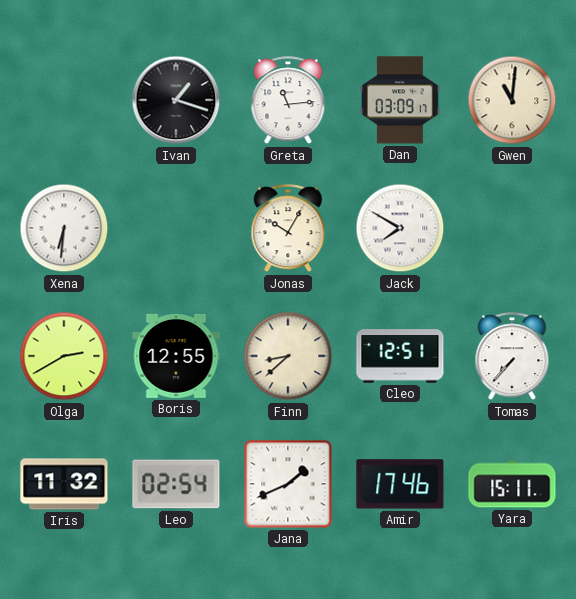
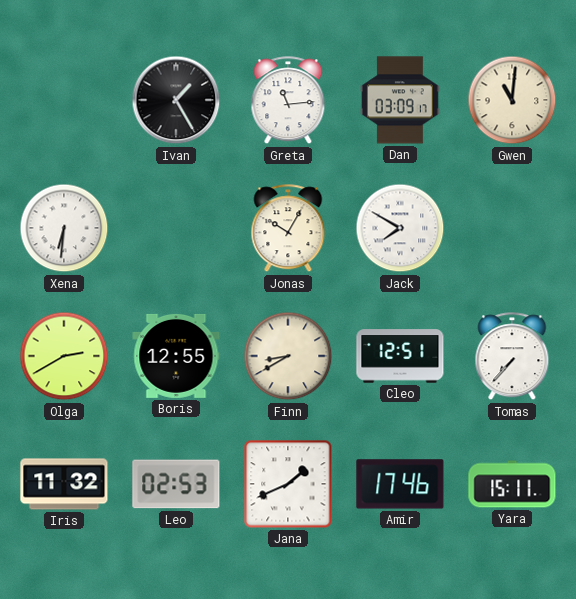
Ivan: 1:18 -> 1:25 (176, 100)
Finn: 8:38 -> 8:40 (288, 356)
Leo: 02:54 -> 02:53 (176, 484)
